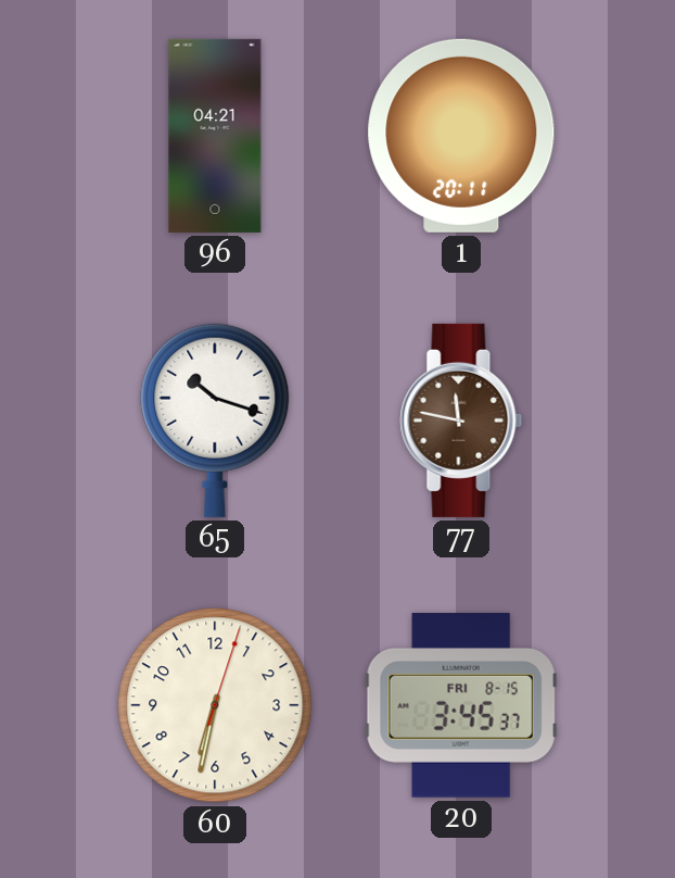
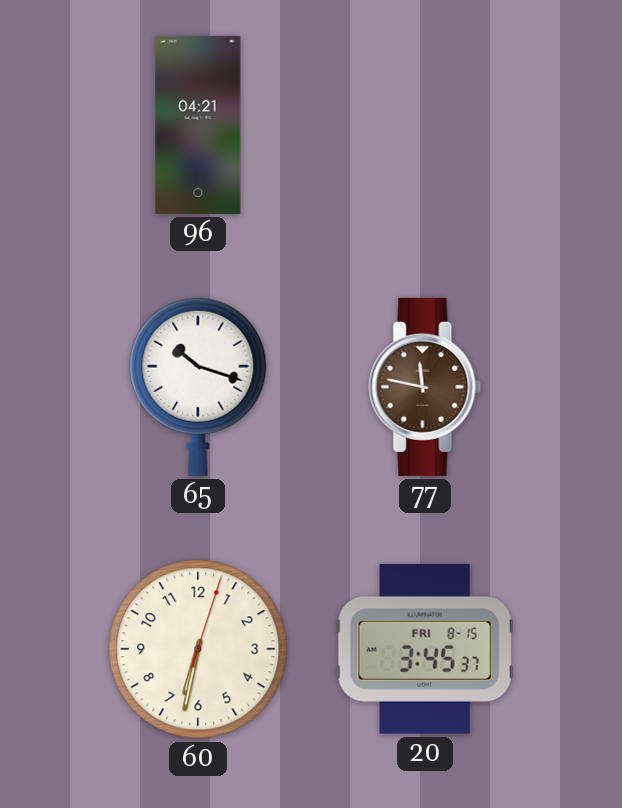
1: 20:11 -> none (461, 136)
